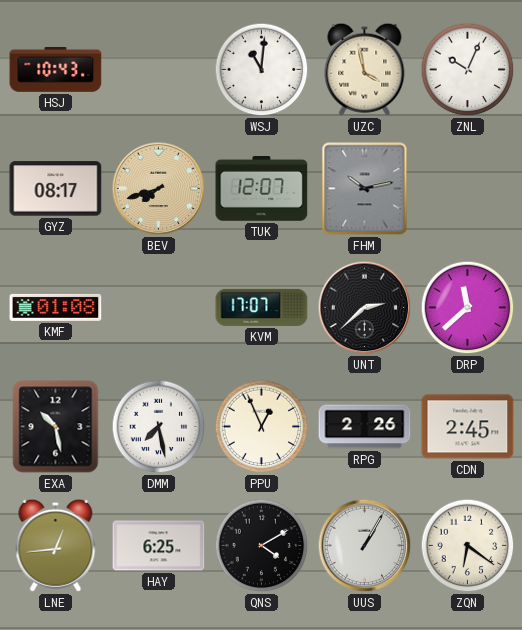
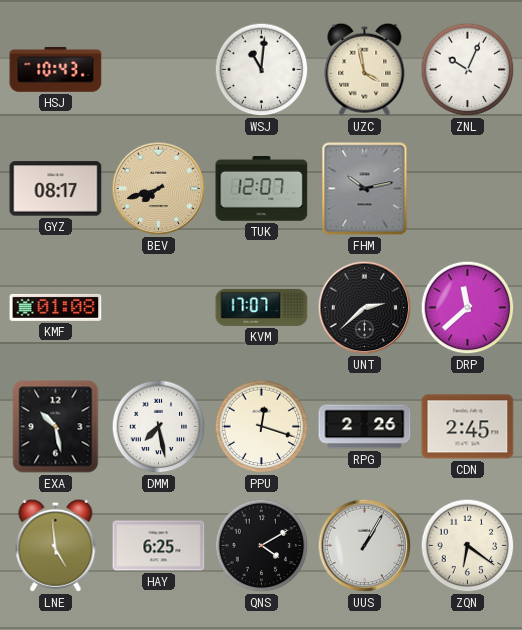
PPU: 12:56 -> 12:18 (262, 427)
LNE: 12:44 -> 4:59 (56, 545)
